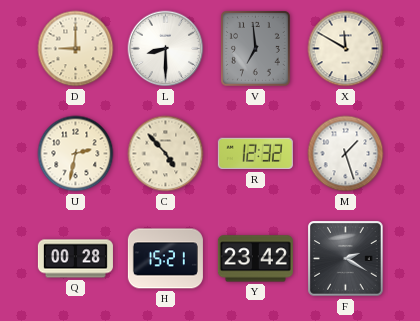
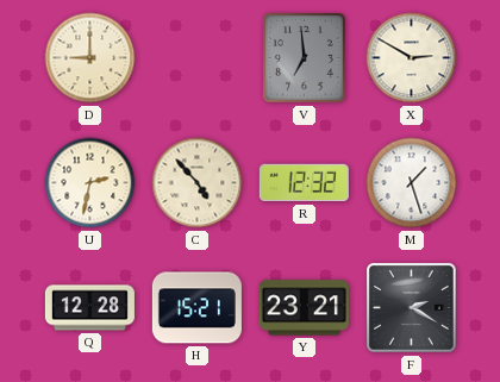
L: 8:30 -> none (166, 49)
X: 11:50 -> 2:50 (412, 58)
Q: 00:28 -> 12:28 (89, 308)
Y: 23:42 -> 23:21 (304, 308)
